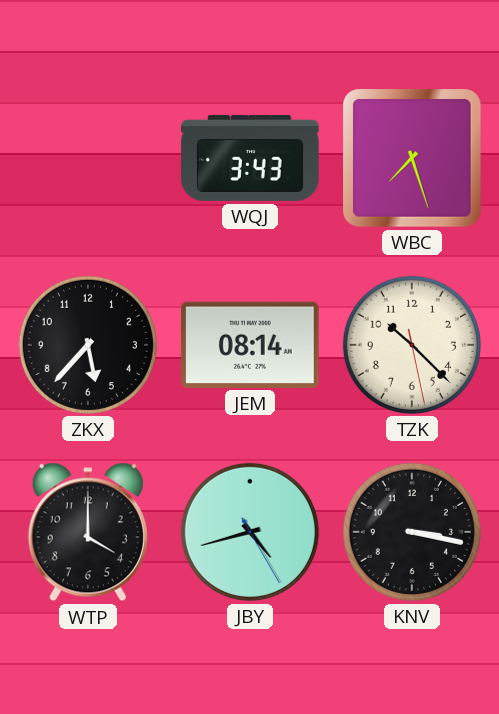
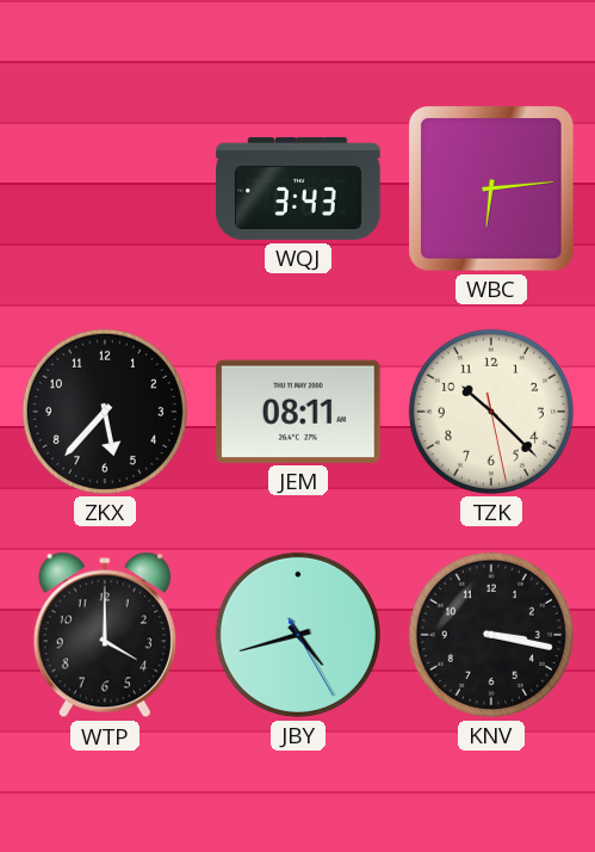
WBC: 7:27 -> 6:14 (492, 190)
JEM: 08:14 -> 08:11 (298, 412)
